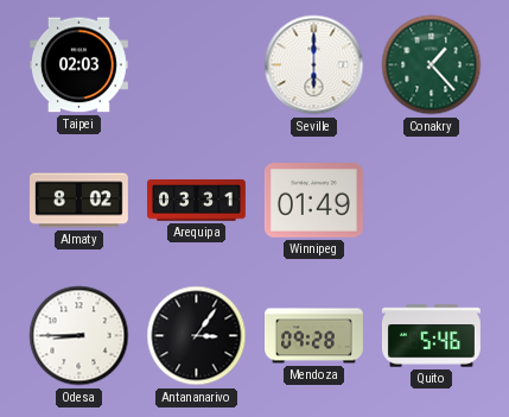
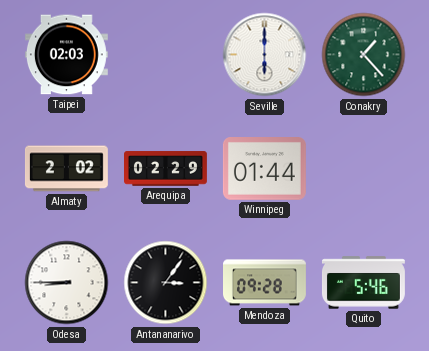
Almaty: 8:02 -> 2:02 (66, 169)
Arequipa: 03:31 -> 02:29 (166, 169)
Winnipeg: 01:49 -> 01:44 (264, 169)
